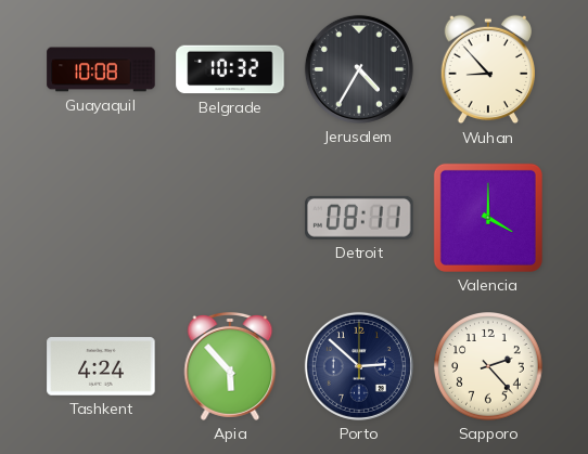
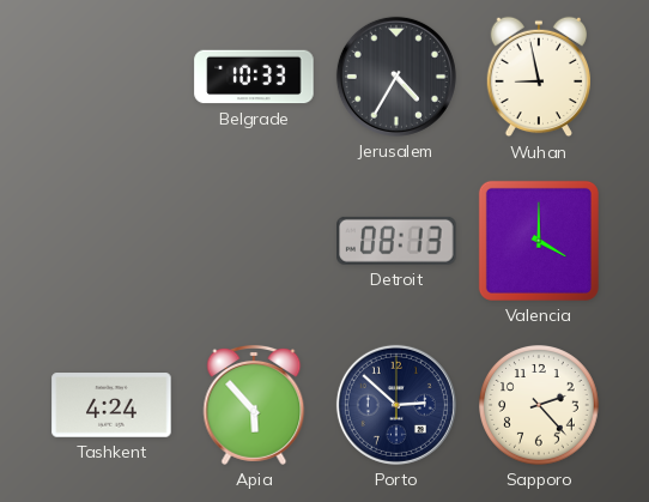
Guayaquil: 10:08 -> none (101, 69)
Belgrade: 10:32 -> 10:33 (254, 77)
Wuhan: 8:53 -> 8:58 (538, 77)
Detroit: 08:11 -> 08:13 (396, 241)
